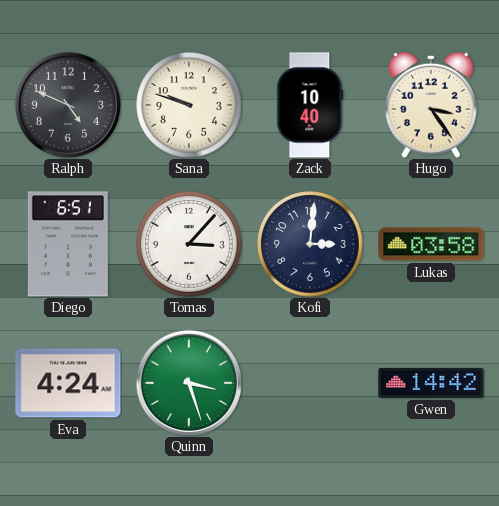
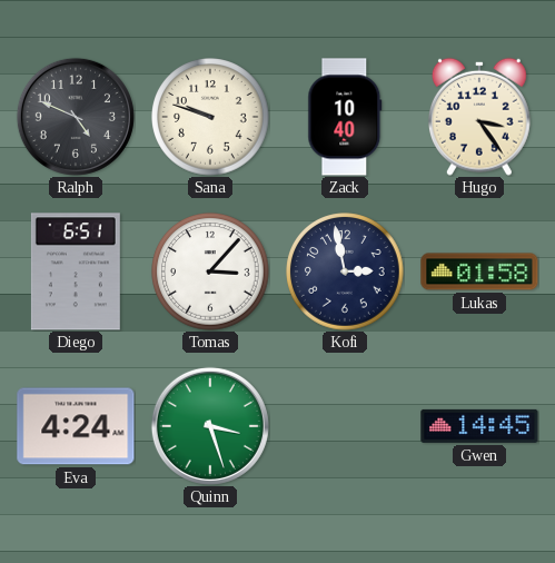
Kofi: 3:01 -> 2:58 (345, 271)
Lukas: 03:58 -> 01:58 (479, 271)
Gwen: 14:42 -> 14:45 (479, 426)
